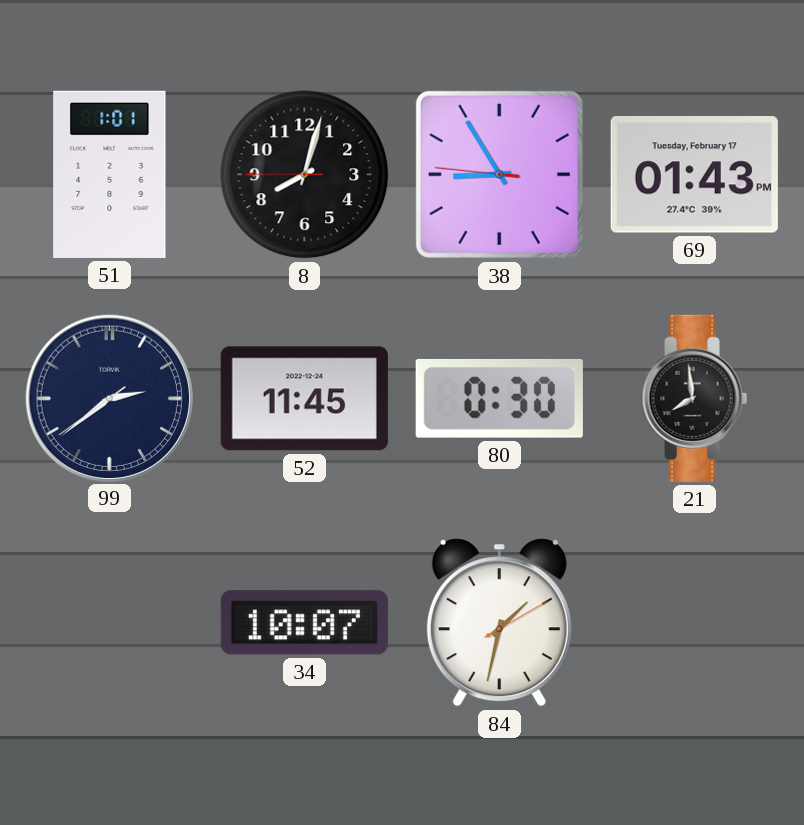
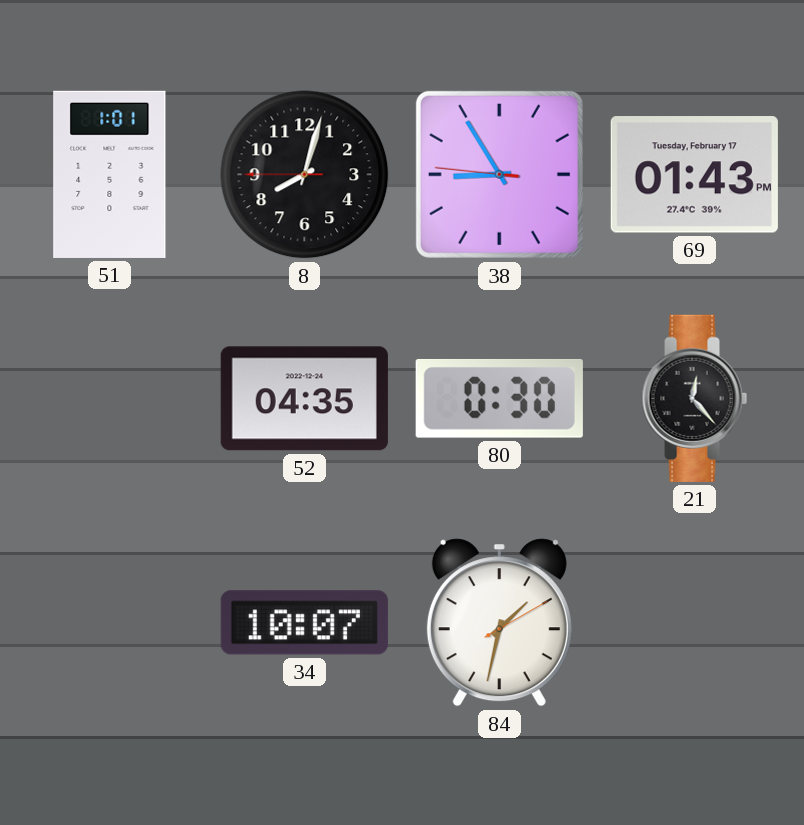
99: 2:38 -> none (109, 398)
52: 11:45 -> 04:35 (304, 399)
21: 7:59 -> 12:23 (695, 398)
